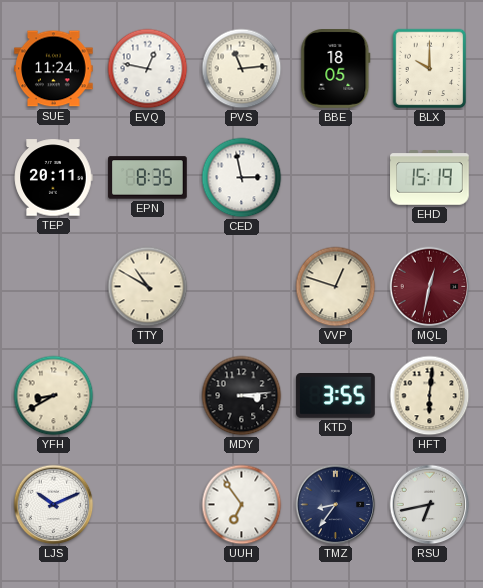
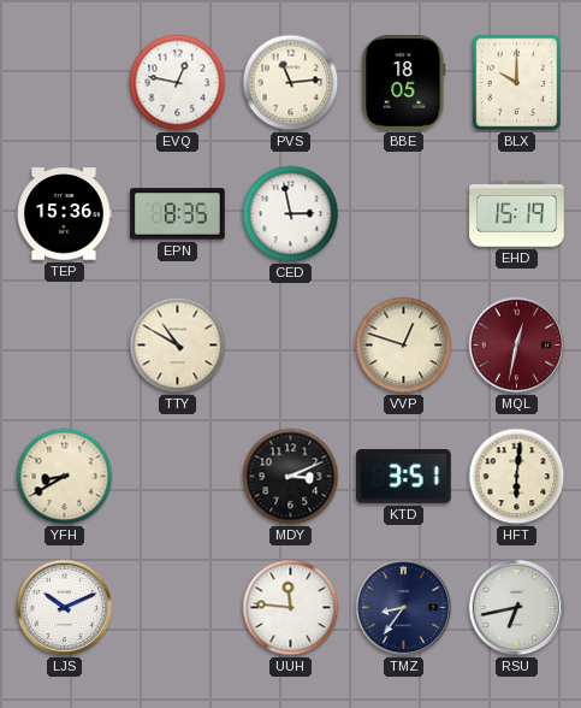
SUE: 11:24 -> none (54, 69)
TEP: 20:11 -> 15:36 (64, 214)
MDY: 3:14 -> 3:11 (291, 477)
KTD: 3:55 -> 3:51 (404, 477)
UUH: 6:54 -> 11:46 (291, 608)
